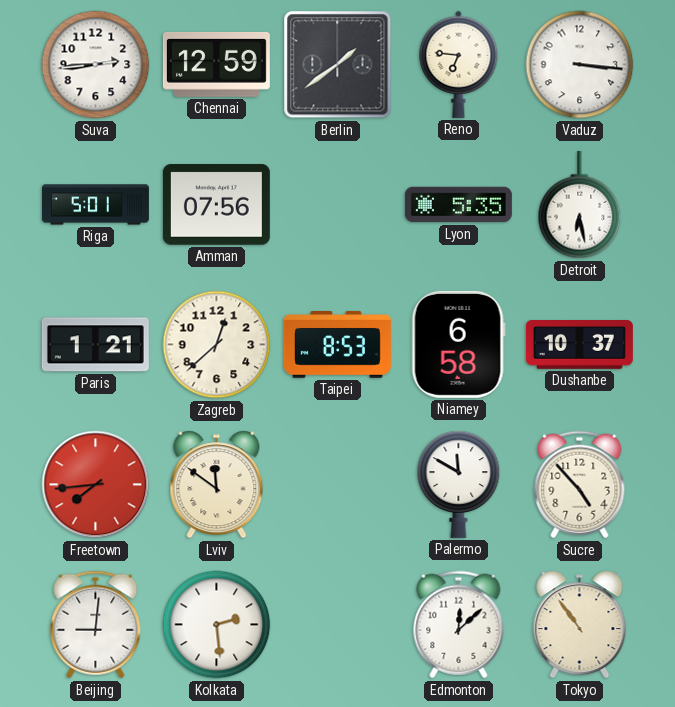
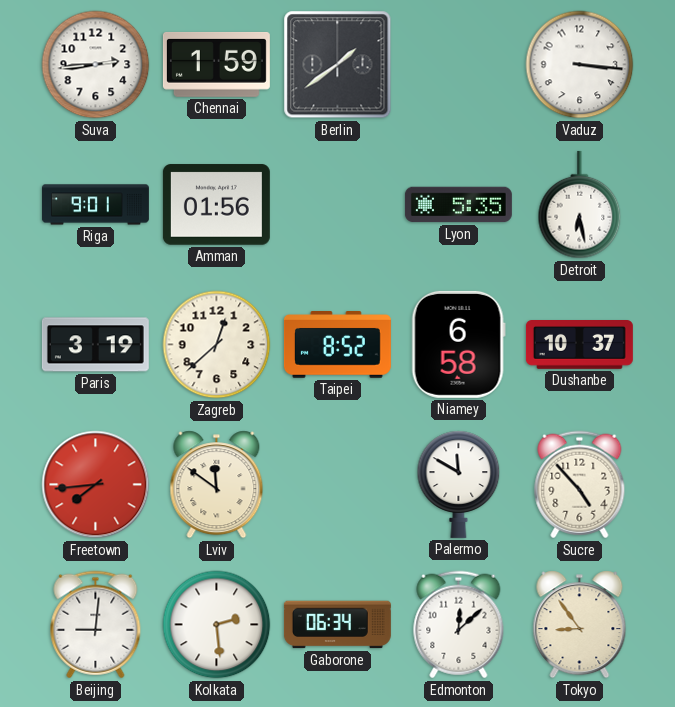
Chennai: 12:59 -> 1:59 (216, 64)
Reno: 6:46 -> none (459, 64)
Riga: 5:01 -> 9:01 (95, 205)
Amman: 07:56 -> 01:56 (216, 205)
Paris: 1:21 -> 3:19 (95, 345)
Taipei: 8:53 -> 8:52 (337, 345)
Gaborone: none -> 06:34 (337, 625)
Tokyo: 10:54 -> 8:54 (580, 625)
